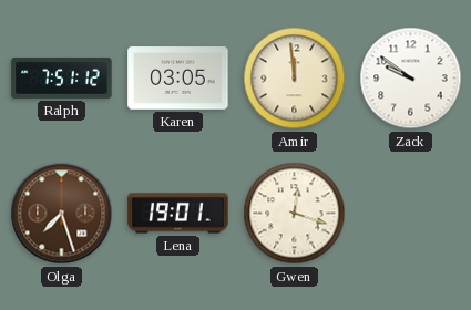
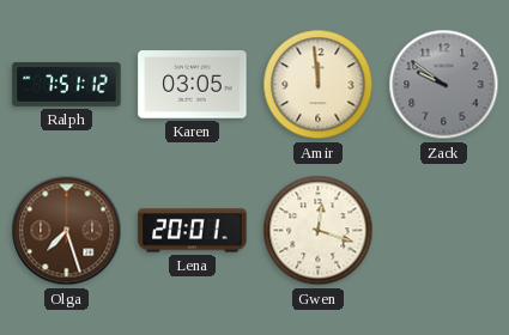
Zack dial: white -> grey (444, 85)
Lena: 19:01 -> 20:01 (193, 231)
